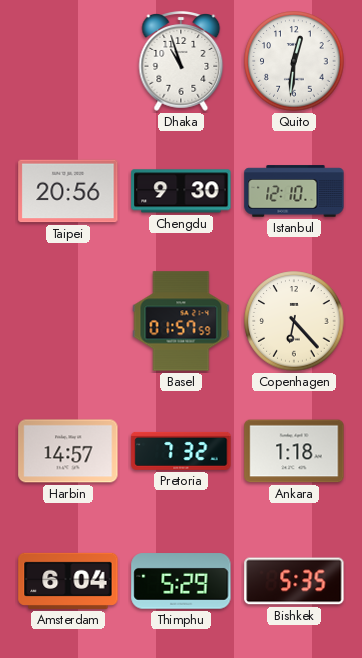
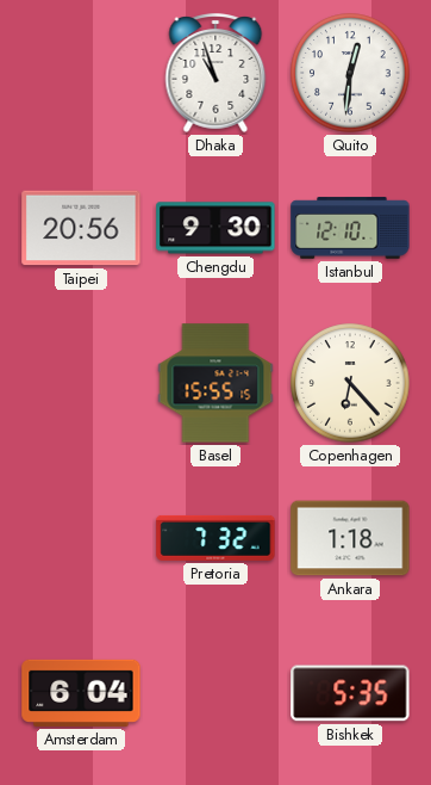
Basel: 01:57 -> 15:55 (215, 383)
Harbin: 14:57 -> none (68, 451)
Thimphu: 5:29 -> none (181, 581)
